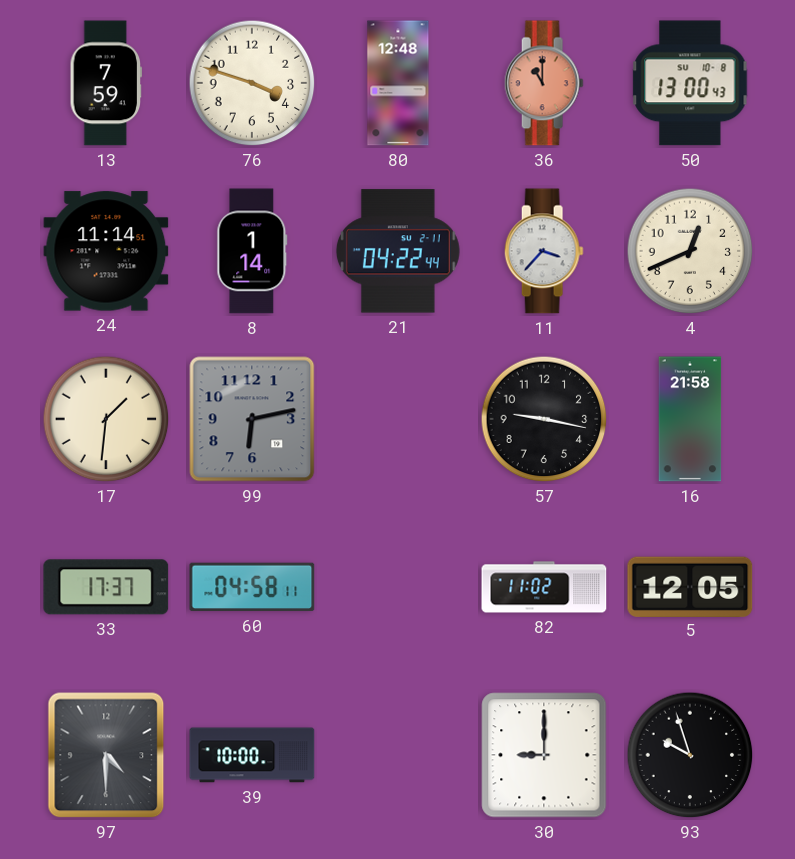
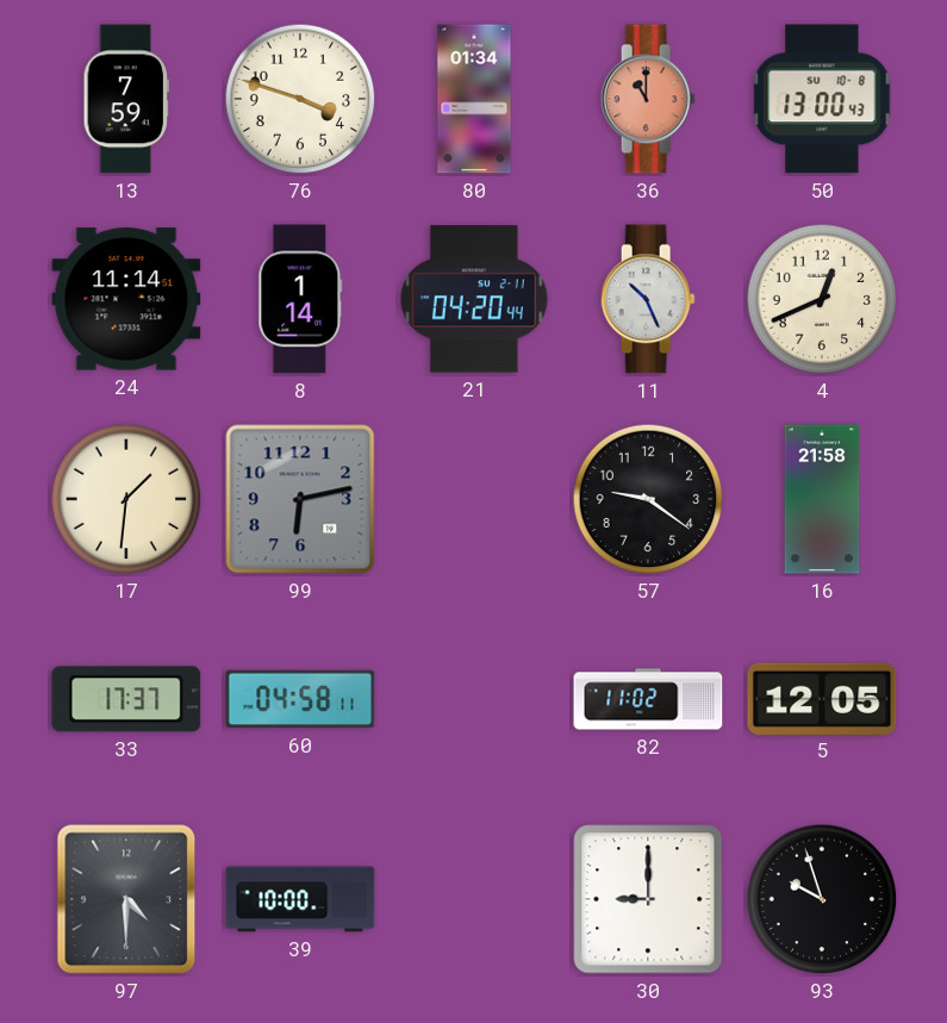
80: 12:48 -> 01:34 (474, 99)
21: 04:22 -> 04:20 (474, 299)
11: 3:37 -> 10:26 (648, 299)
57: 9:17 -> 9:21 (648, 499)
